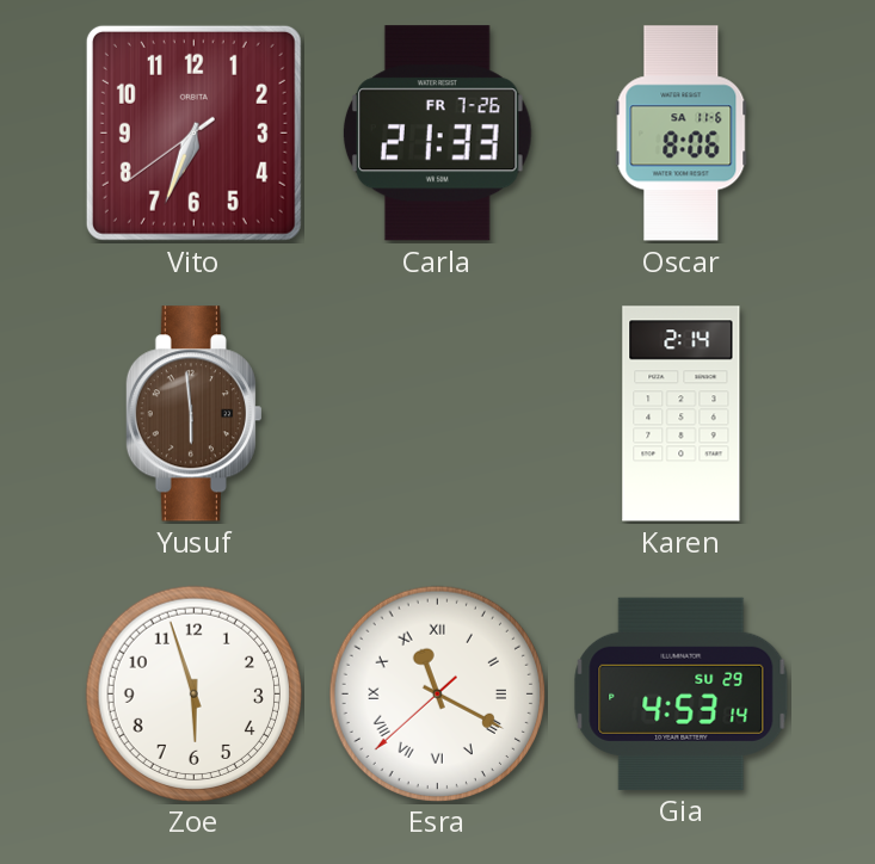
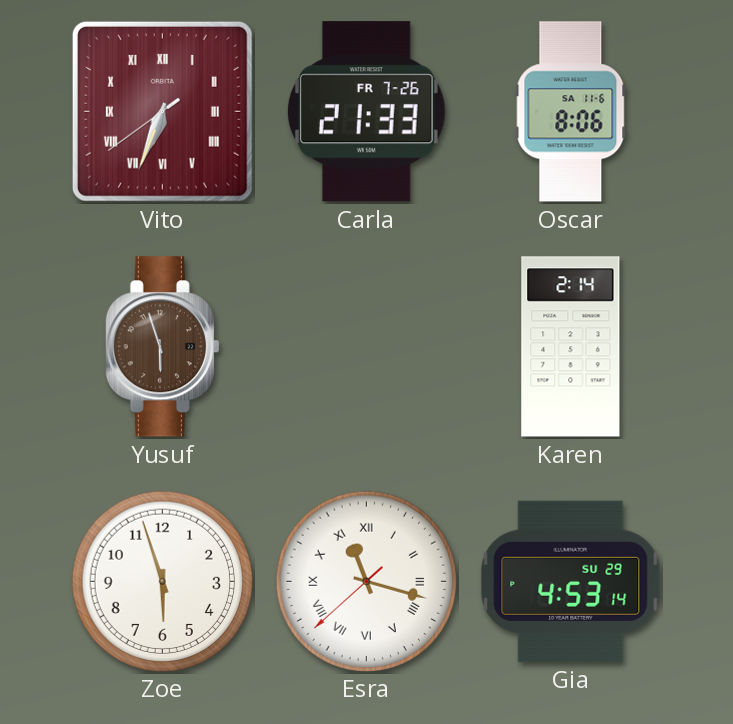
Vito numerals: Arabic -> Roman (162, 111)
Yusuf: 5:59 -> 5:57 (162, 347)
Esra: 11:19 -> 11:17 (366, 581)
